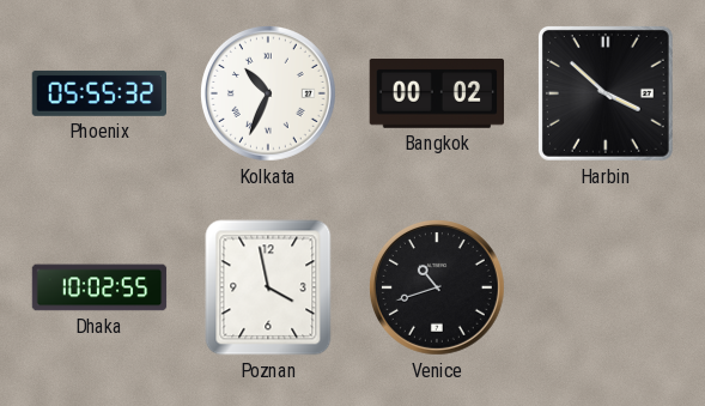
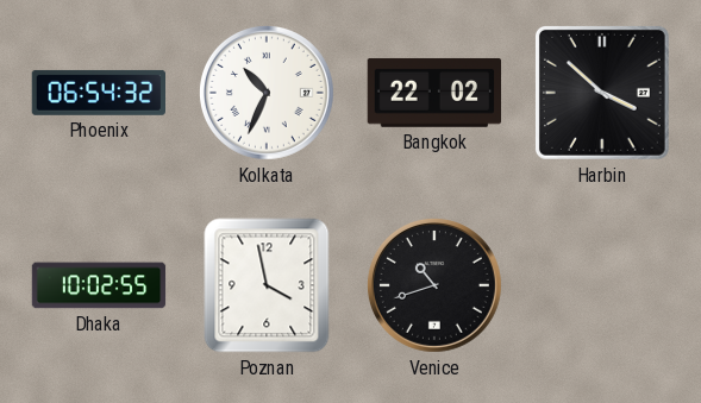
Phoenix: 05:55 -> 06:54 (99, 93)
Bangkok: 00:02 -> 22:02 (434, 93)
